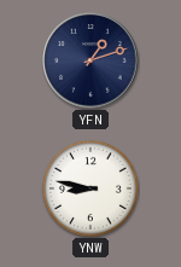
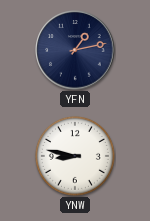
YFN: 1:12 -> 1:13 (75, 50)
